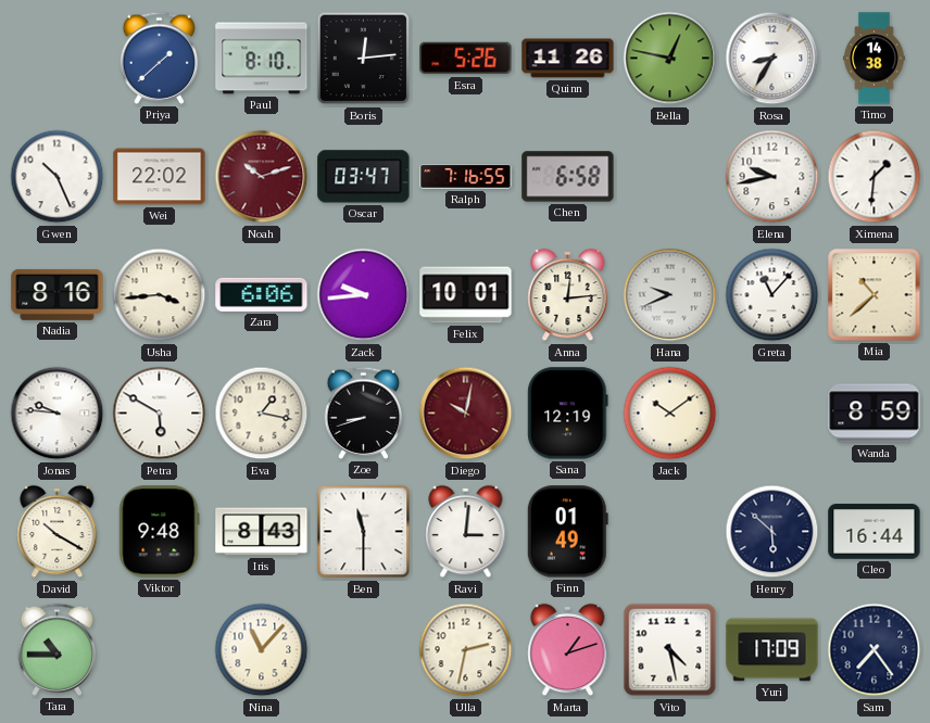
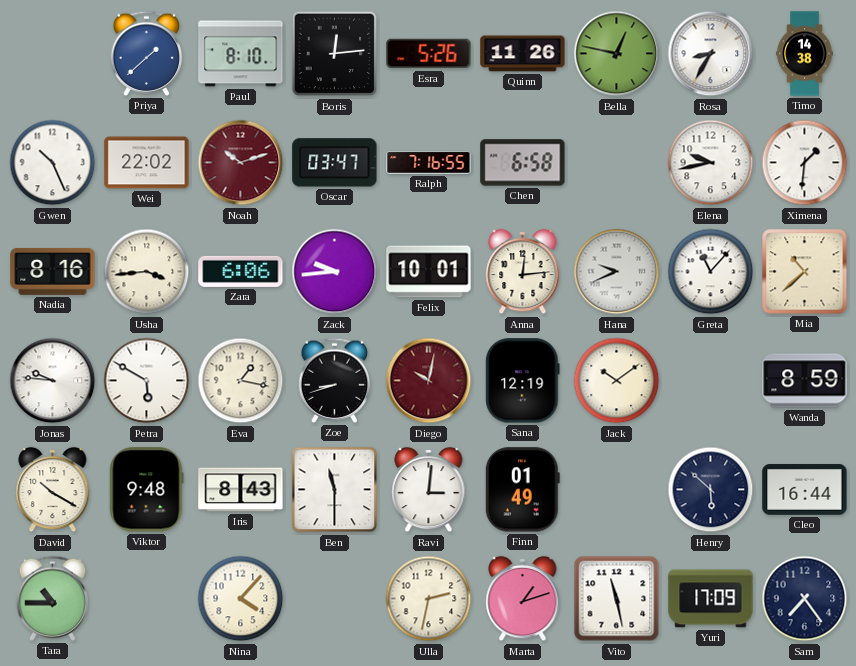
Nina: 11:07 -> 4:07 (241, 599)
Vito: 4:28 -> 11:28 (617, 599)
